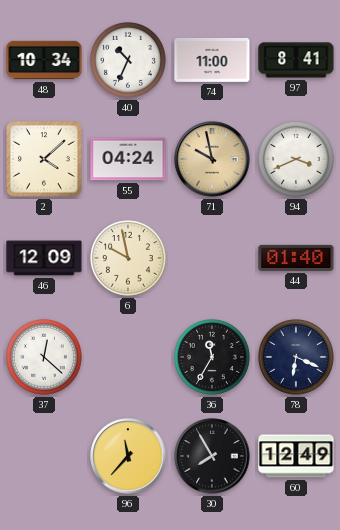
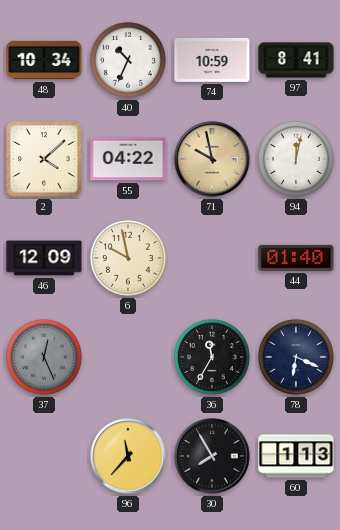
74: 11:00 -> 10:59 (212, 60)
55: 04:24 -> 04:22 (128, 159)
94: 3:41 -> 12:02 (296, 159)
37: 12:22 -> 12:26 (44, 357)
37 dial: white -> grey (44, 357)
60: 12:49 -> 1:13 (296, 456)
